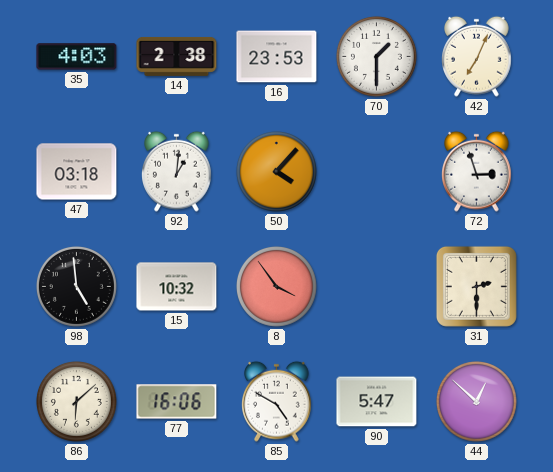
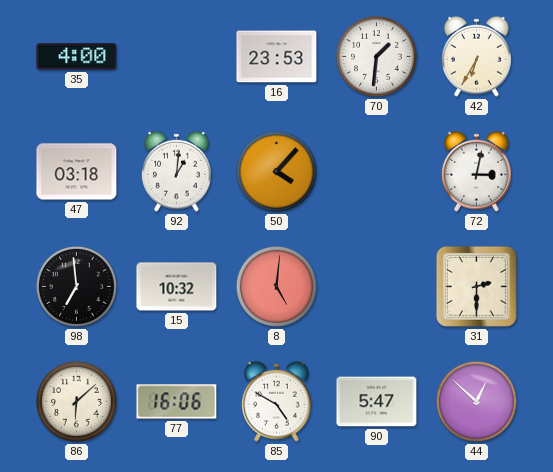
35: 4:03 -> 4:00 (77, 57)
14: 2:38 -> none (177, 56)
70: 1:30 -> 1:31 (376, 56)
42: 7:04 -> 6:35 (477, 56)
72: 2:57 -> 3:02 (477, 171)
98: 4:59 -> 6:59 (76, 286)
8: 3:54 -> 5:01 (276, 286)
